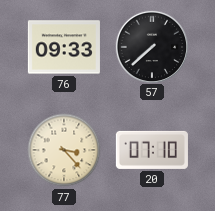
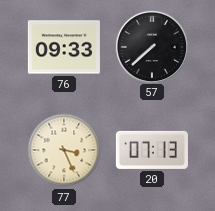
77: 3:23 -> 3:26 (64, 150)
20: 07:10 -> 07:13 (152, 150)
